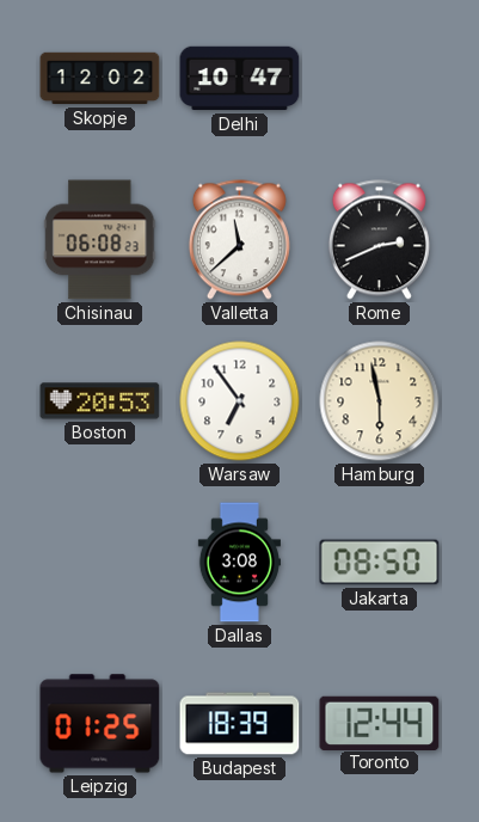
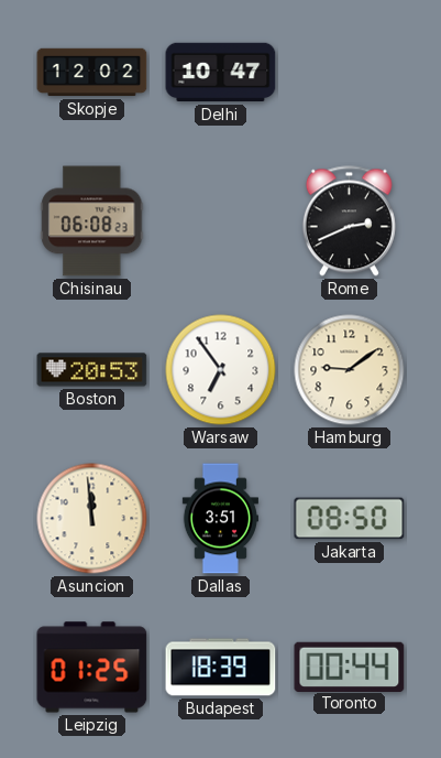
Valletta: 11:38 -> none (239, 240)
Hamburg: 5:58 -> 9:09 (350, 370)
Asuncion: none -> 11:59 (92, 519)
Dallas: 3:08 -> 3:51 (220, 519)
Toronto: 12:44 -> 00:44 (350, 667)
